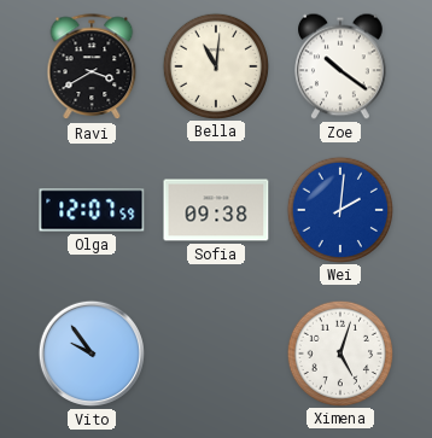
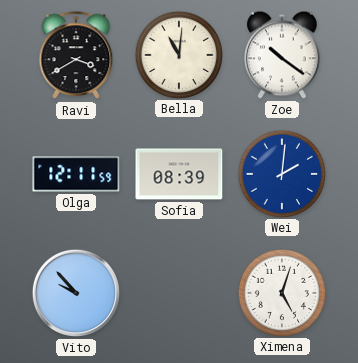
Olga: 12:07 -> 12:11 (76, 174)
Sofia: 09:38 -> 08:39 (179, 174)
Vito: 9:54 -> 9:53 (76, 293)
